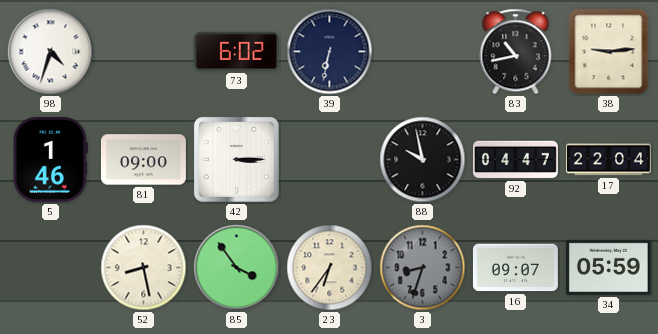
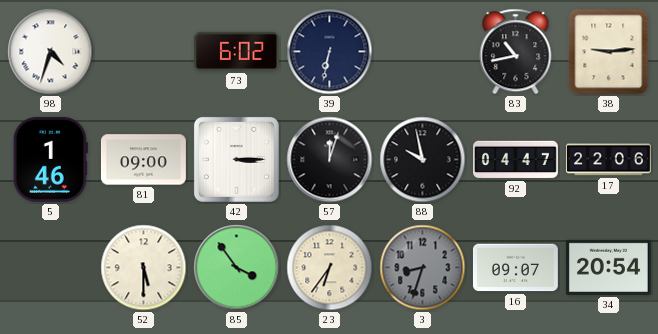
57: none -> 12:03 (330, 160)
17: 22:04 -> 22:06 (609, 160)
52: 8:28 -> 5:30 (144, 268)
34: 05:59 -> 20:54 (608, 267)
